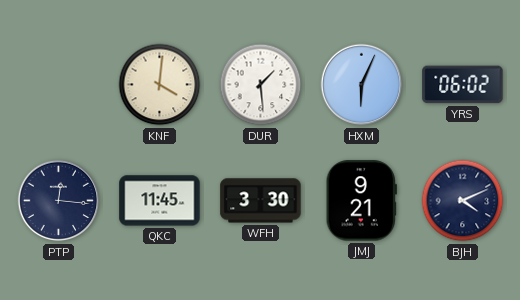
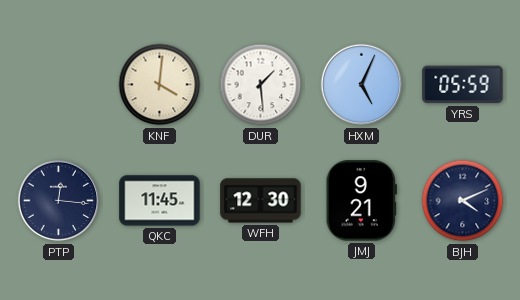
HXM: 6:04 -> 5:04 (362, 85)
YRS: 06:02 -> 05:59 (463, 85)
WFH: 3:30 -> 12:30 (261, 201)
